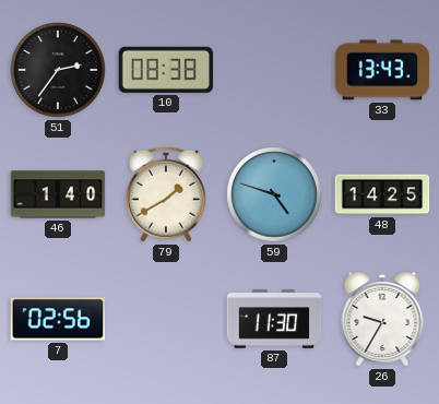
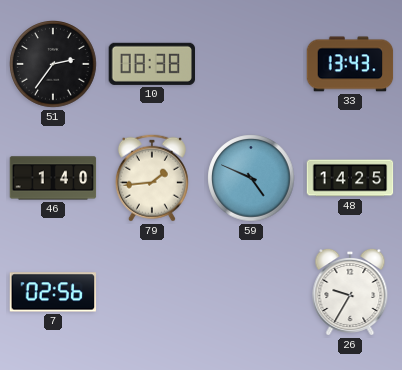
79: 1:40 -> 1:44 (152, 178)
59: 4:48 -> 4:49 (251, 178)
87: 11:30 -> none (274, 319)
